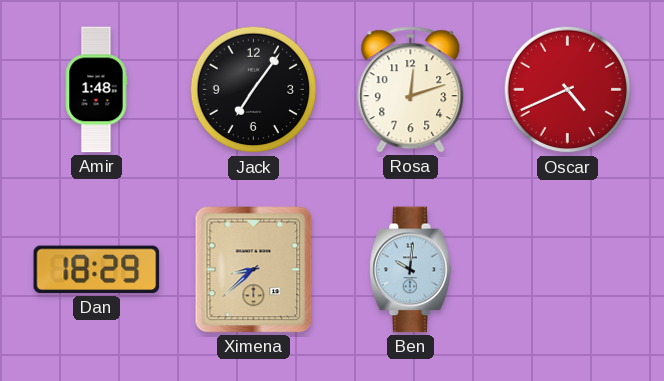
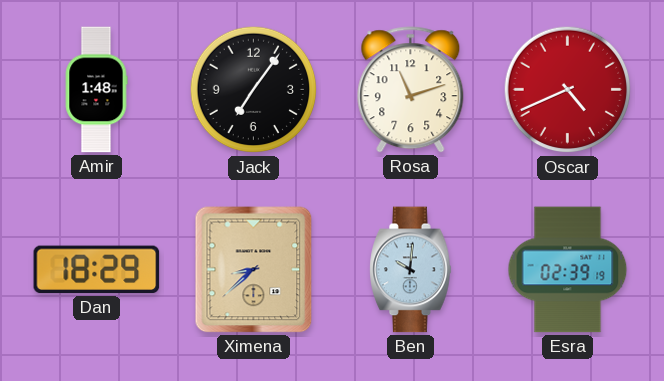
Rosa: 12:12 -> 11:12 (411, 90)
Esra: none -> 02:39 (568, 270)
